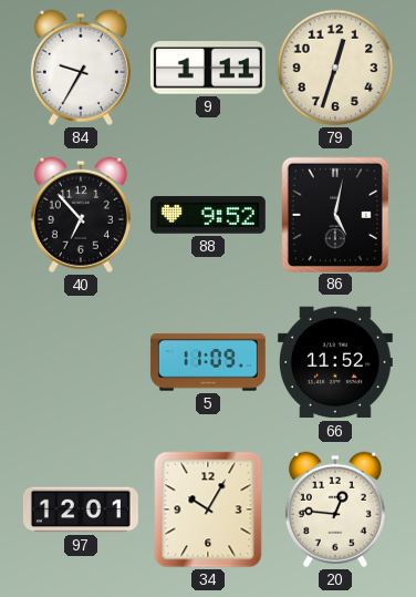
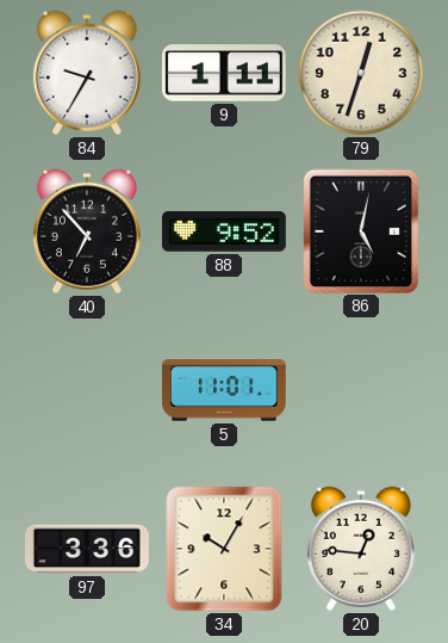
5: 11:09 -> 11:01 (224, 390)
66: 11:52 -> none (335, 362)
97: 12:01 -> 3:36 (87, 549)
